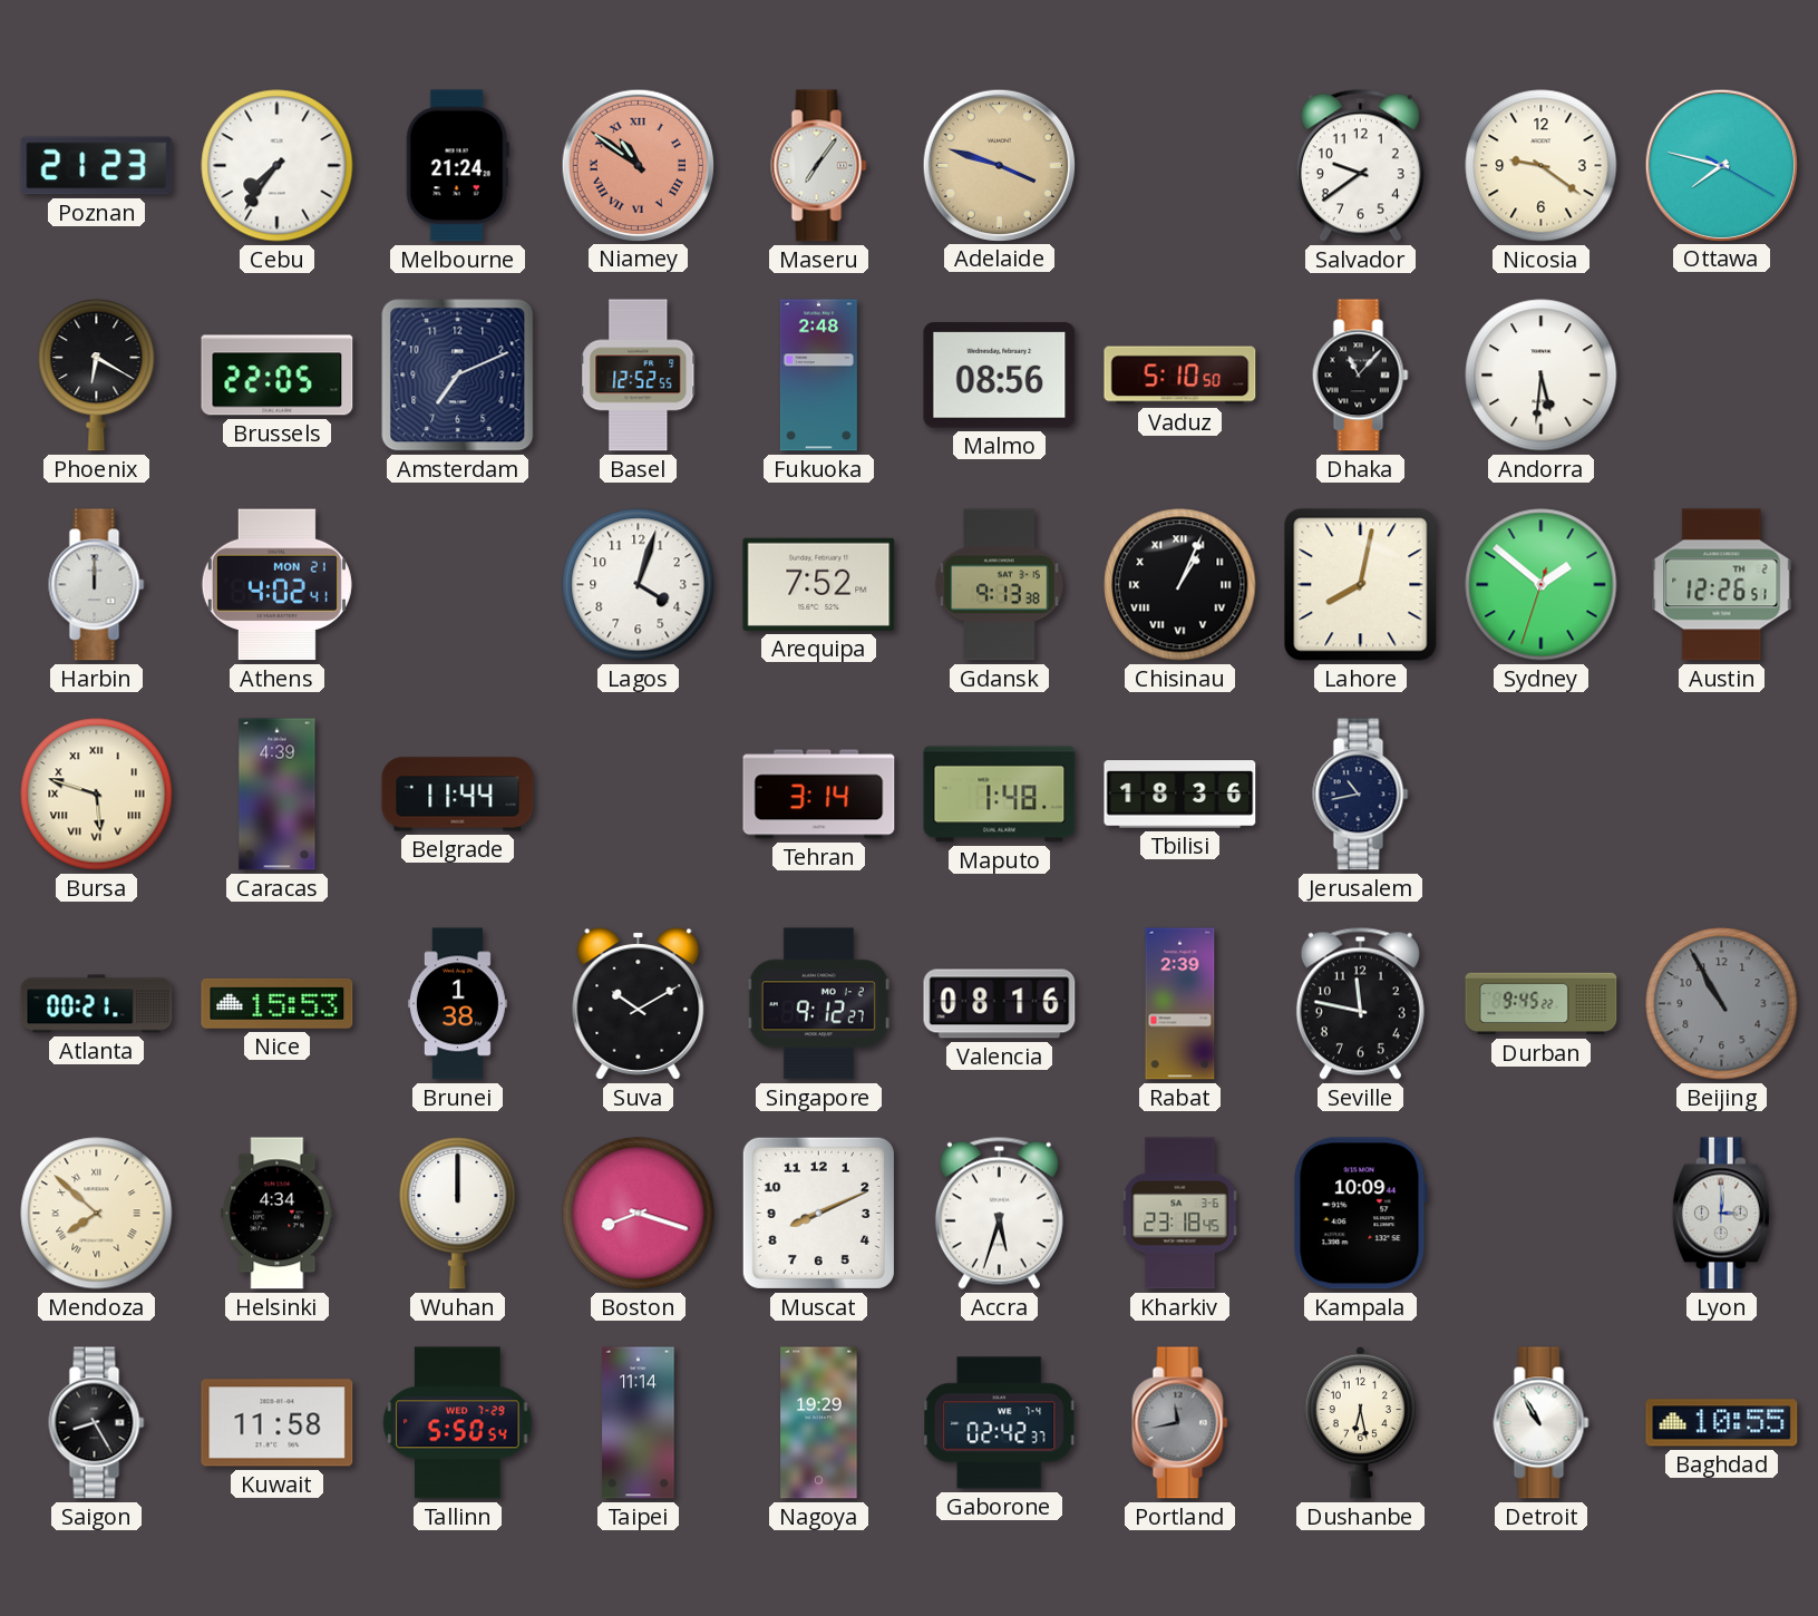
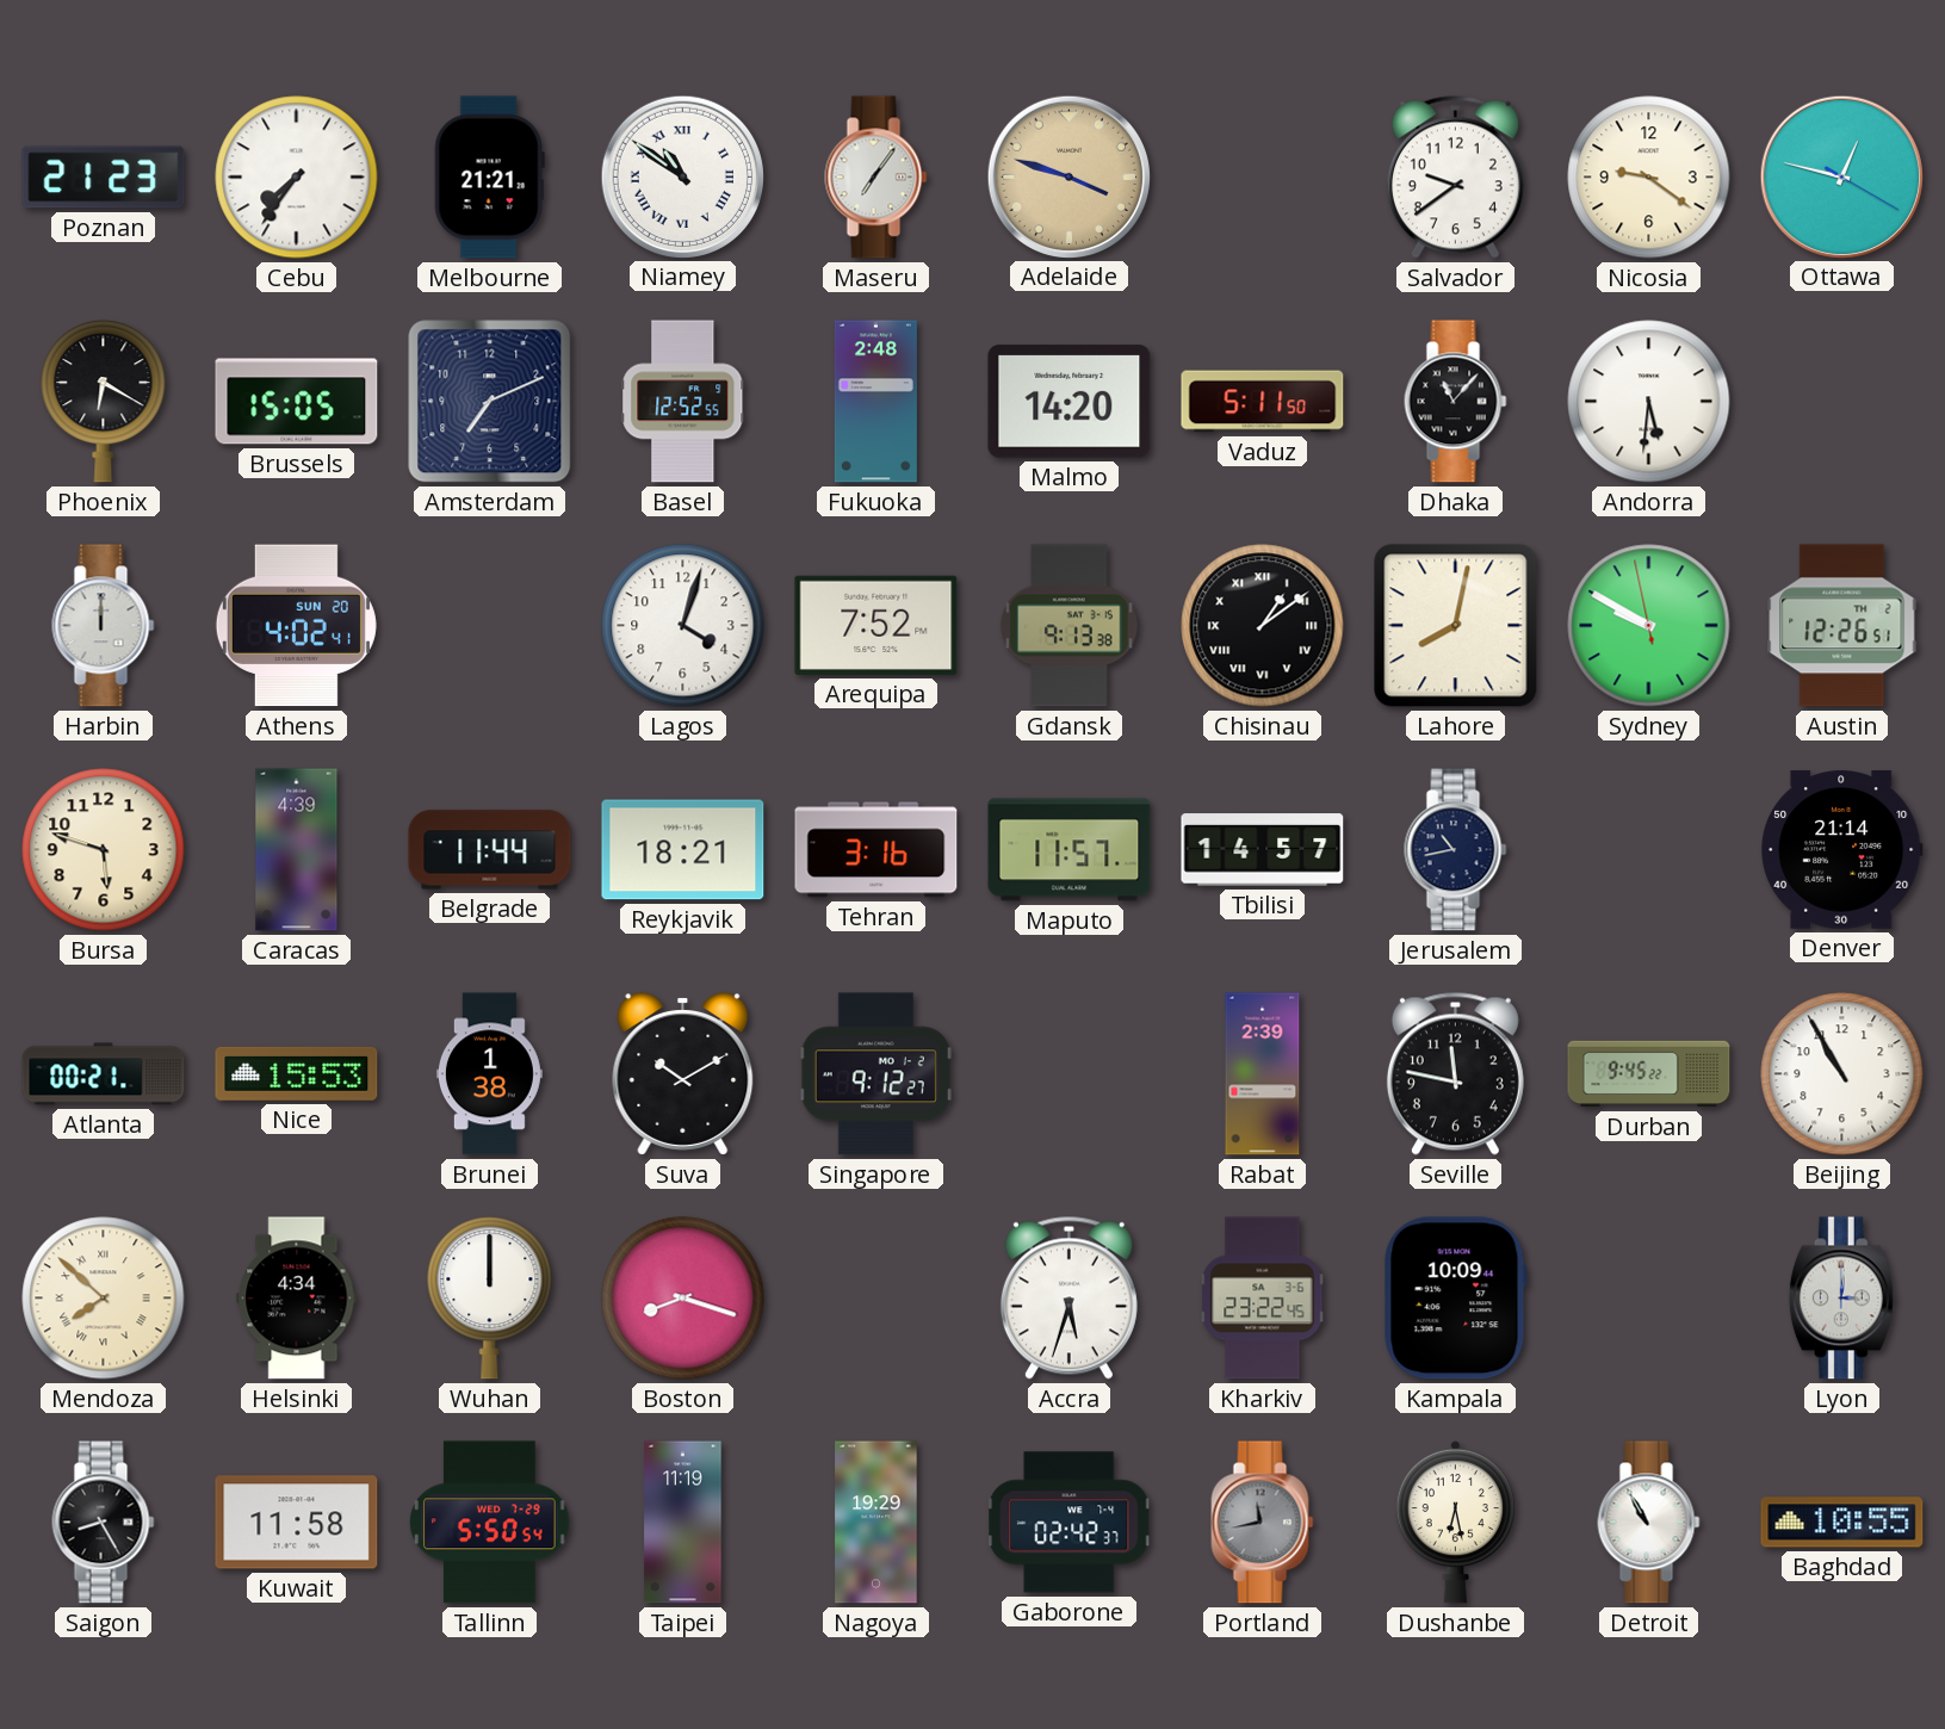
Melbourne: 21:24 -> 21:21 (489, 178)
Niamey dial: salmon -> white (682, 176)
Ottawa: 7:47 -> 12:47 (1841, 176)
Brussels: 22:05 -> 15:05 (297, 402)
Malmo: 08:56 -> 14:20 (1070, 402)
Vaduz: 5:10 -> 5:11 (1263, 402)
Athens date: MON 21 -> SUN 20 (296, 626)
Chisinau: 1:04 -> 1:09 (1263, 626)
Sydney: 1:51 -> 9:49 (1649, 626)
Bursa numerals: Roman -> Arabic (104, 850)
Reykjavik: none -> 18:21 (683, 850)
Tehran: 3:14 -> 3:16 (877, 850)
Maputo: 1:48 -> 11:57 (1070, 850)
Tbilisi: 18:36 -> 14:57 (1263, 850)
Denver: none -> 21:14 (1842, 850)
Valencia: 08:16 -> none (1000, 1004)
Beijing dial: grey -> white (1842, 1074)
Muscat: 8:11 -> none (818, 1213)
Kharkiv: 23:18 -> 23:22 (1263, 1299)
Taipei: 11:14 -> 11:19 (683, 1523)
